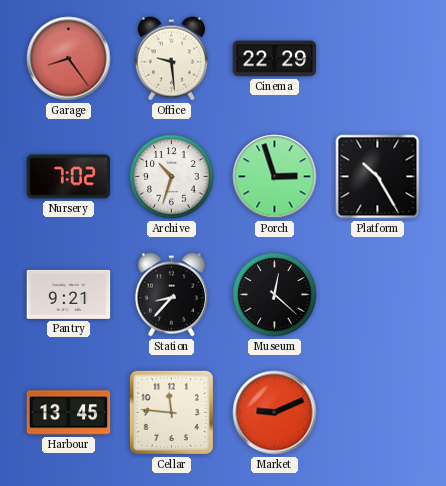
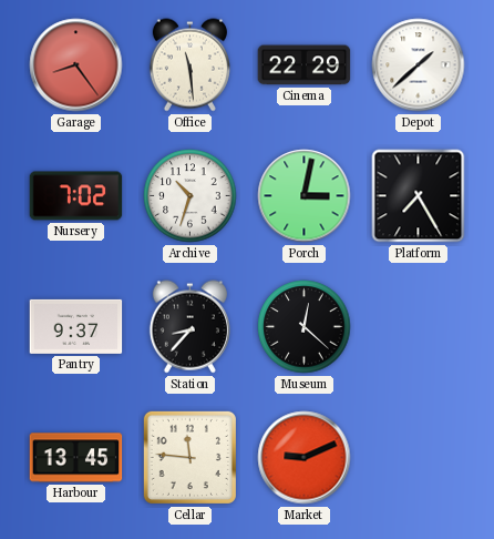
Office: 9:29 -> 11:29 (189, 65)
Depot: none -> 1:38 (419, 65)
Porch: 2:57 -> 3:02 (305, 196)
Platform: 10:25 -> 7:25 (419, 196)
Pantry: 9:21 -> 9:37 (76, 326)
